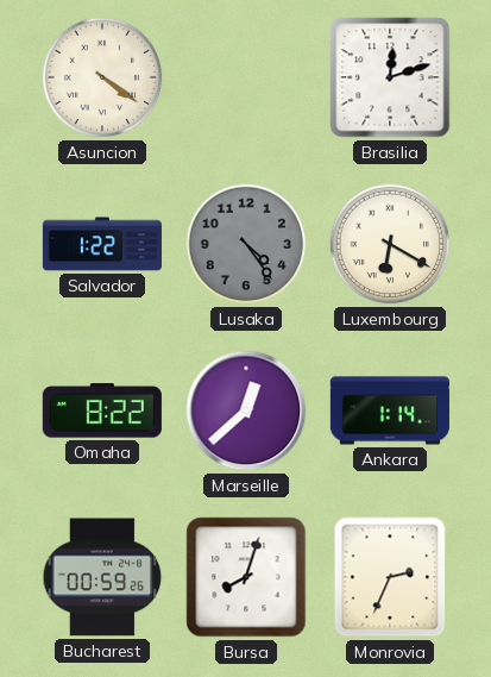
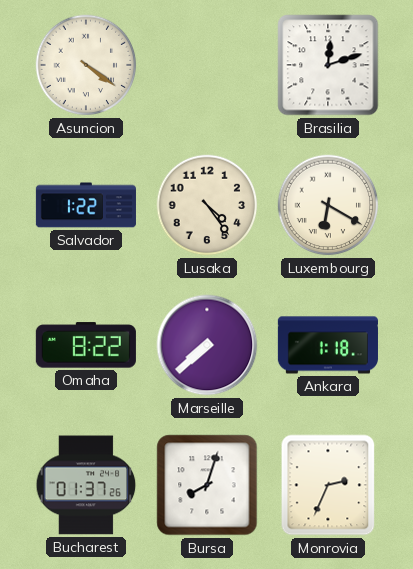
Lusaka dial: grey -> cream (207, 205)
Marseille: 12:38 -> 7:38 (207, 345)
Ankara: 1:14 -> 1:18 (328, 345)
Bucharest: 00:59 -> 01:37 (86, 485)
